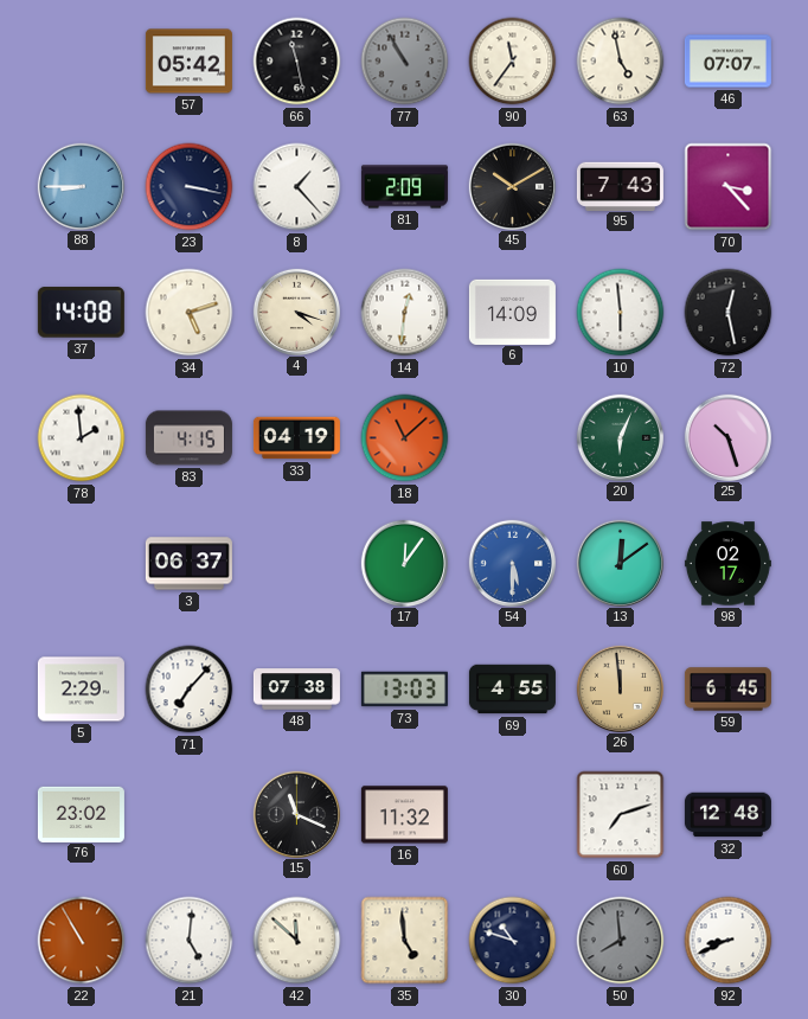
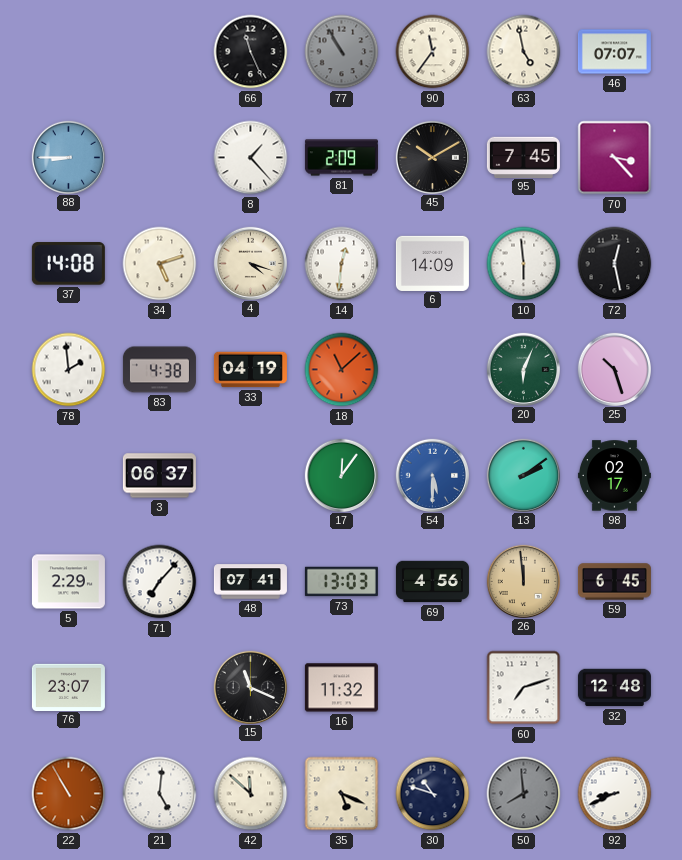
57: 05:42 -> none (188, 62)
66: 11:28 -> 11:26 (251, 52)
23: 3:17 -> none (190, 187)
95: 7:43 -> 7:45 (523, 157)
83: 4:15 -> 4:38 (159, 370)
13: 12:09 -> 2:09 (523, 475)
48: 07:38 -> 07:41 (250, 582)
69: 4:55 -> 4:56 (432, 582)
76: 23:02 -> 23:07 (68, 687)
35: 4:59 -> 5:19 (342, 794)
